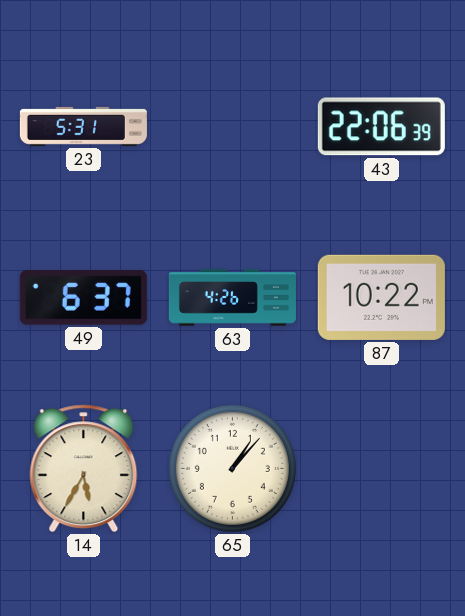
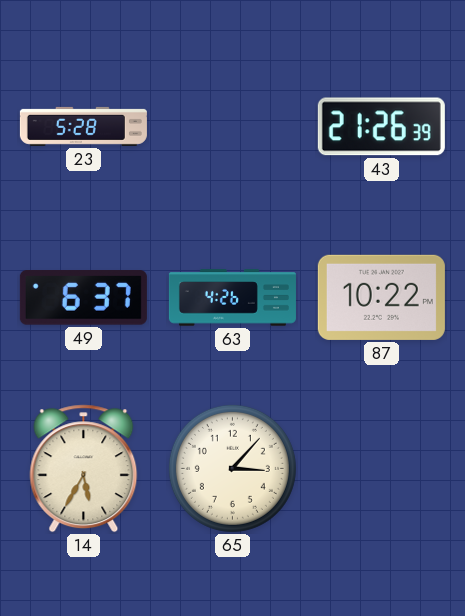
23: 5:31 -> 5:28 (83, 126)
43: 22:06 -> 21:26 (381, 127)
65: 1:07 -> 3:07 (232, 468)
